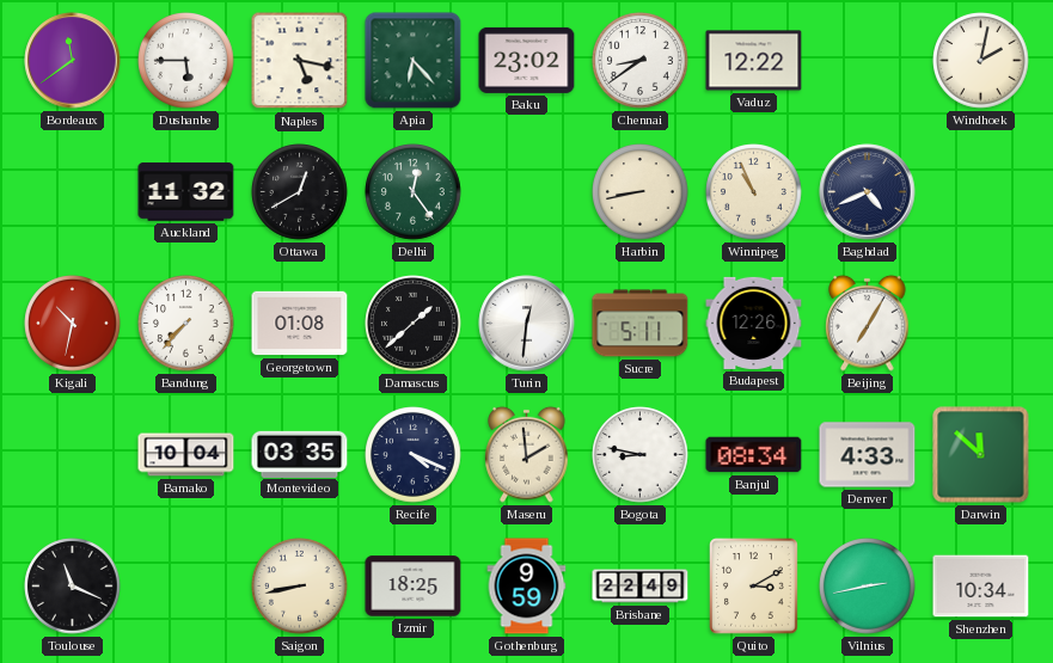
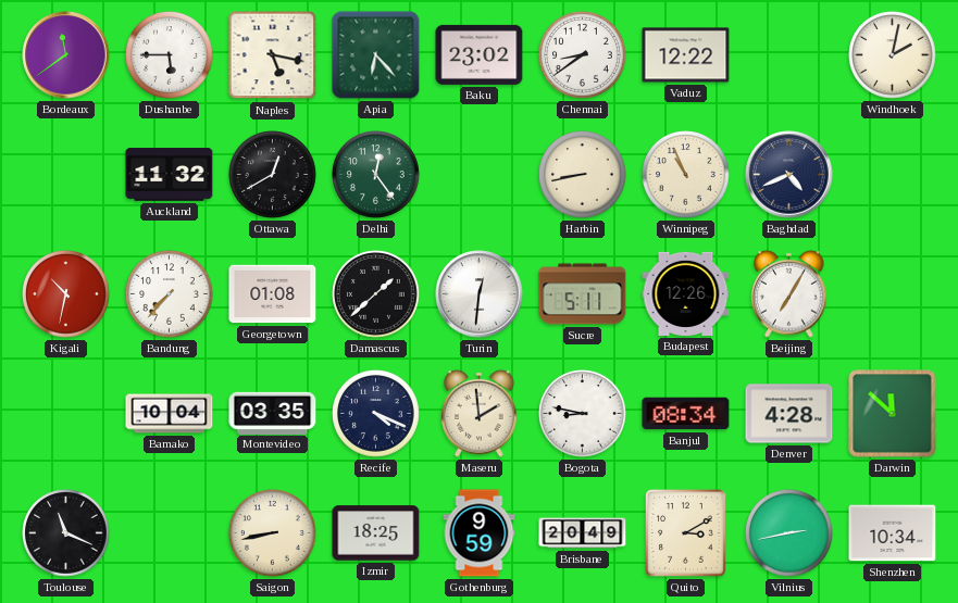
Denver: 4:33 -> 4:28 (789, 414)
Brisbane: 22:49 -> 20:49 (583, 533)
